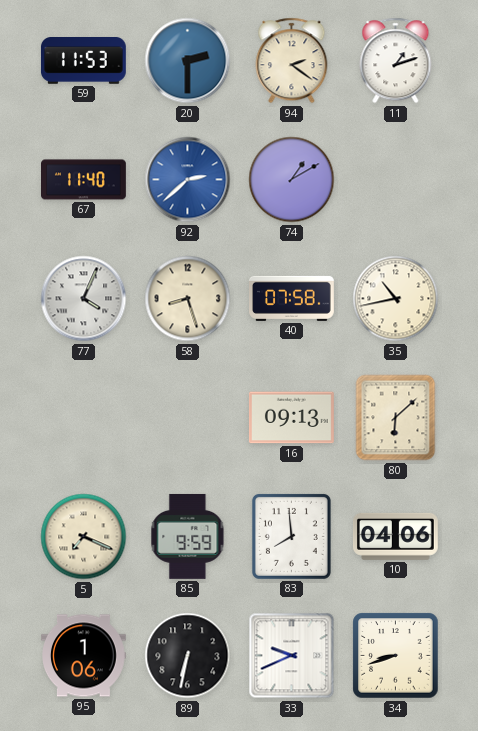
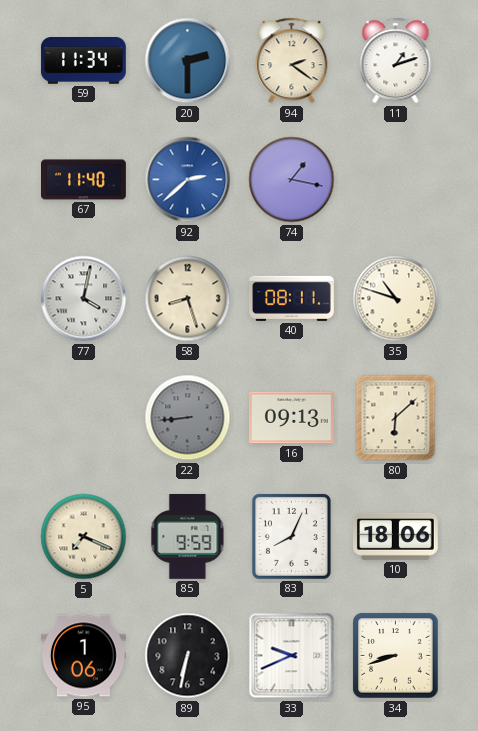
59: 11:53 -> 11:34 (83, 61)
74: 1:10 -> 1:17 (292, 180)
77: 4:04 -> 4:02 (84, 299)
40: 07:58 -> 08:11 (292, 298)
35: 10:43 -> 10:48 (396, 299)
22: none -> 8:44 (188, 418)
83: 7:59 -> 8:04 (291, 536)
10: 04:06 -> 18:06 (395, 536)
